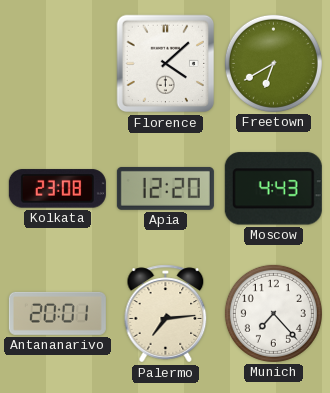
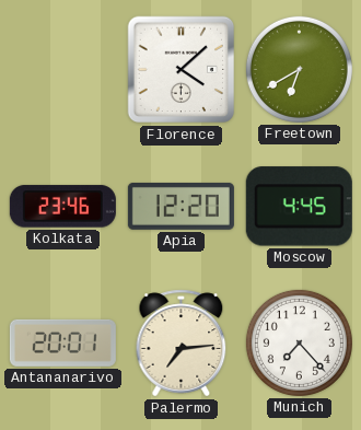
Kolkata: 23:08 -> 23:46 (62, 207)
Moscow: 4:43 -> 4:45 (299, 207)
